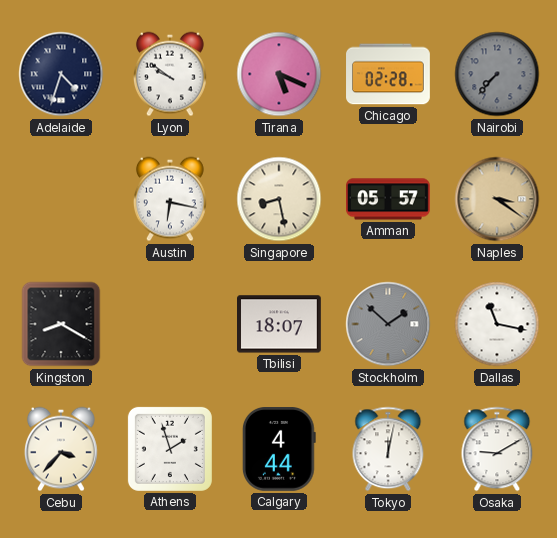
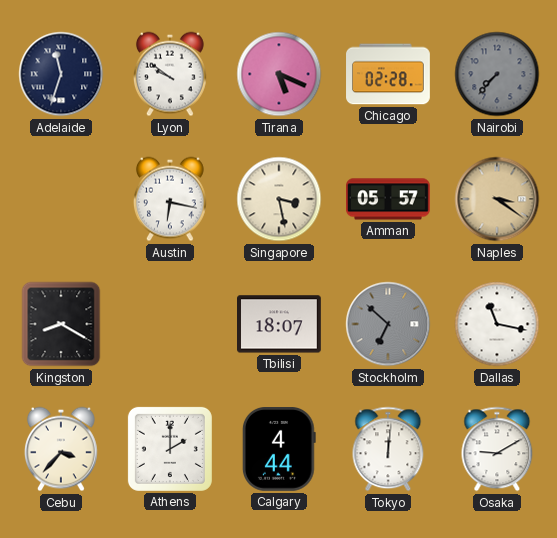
Adelaide: 4:33 -> 11:33 (61, 74)
Singapore: 8:28 -> 3:28 (279, 199)
Stockholm: 1:52 -> 6:52 (388, 324)
Athens: 1:57 -> 2:00 (170, 449)
Tokyo: 12:02 -> 12:01 (388, 449)
